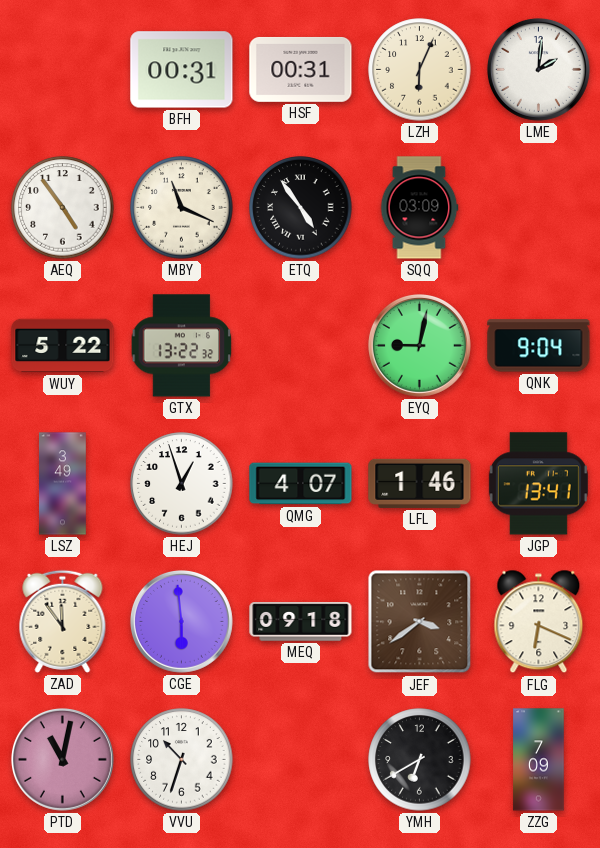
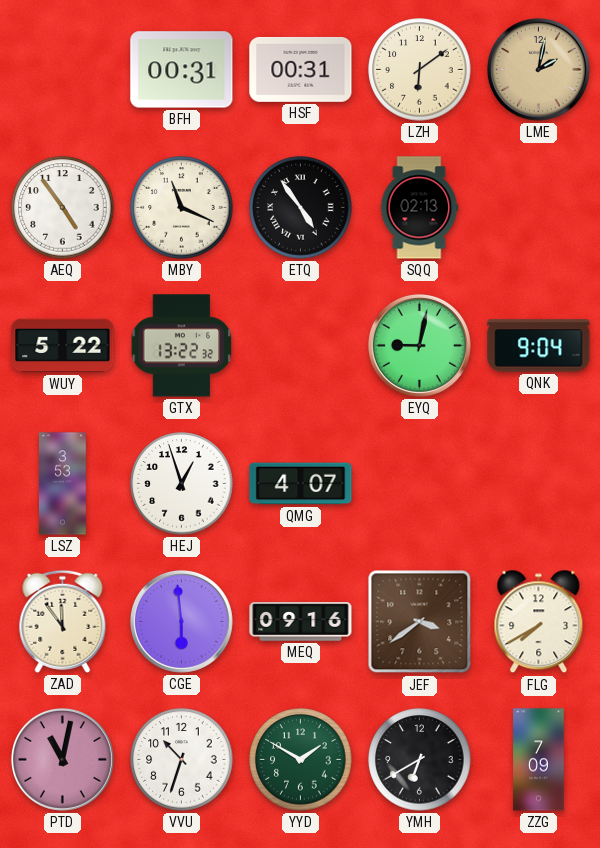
LZH: 6:04 -> 6:09 (420, 70)
LME: 2:01 -> 2:02 (538, 69)
LME dial: white -> champagne (538, 69)
SQQ: 03:09 -> 02:13 (419, 208)
LSZ: 3:49 -> 3:53 (63, 484)
LFL: 1:46 -> none (420, 483)
JGP: 13:41 -> none (538, 484)
MEQ: 09:18 -> 09:16 (301, 622)
FLG: 6:19 -> 7:40 (539, 622)
YYD: none -> 1:50 (301, 760)
